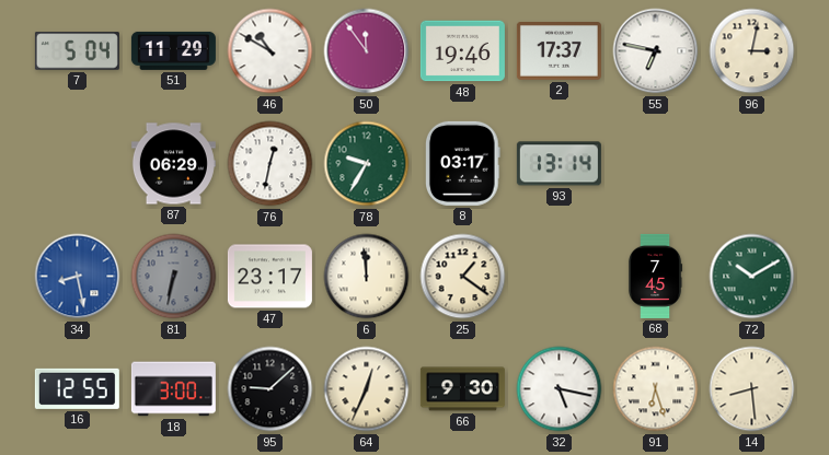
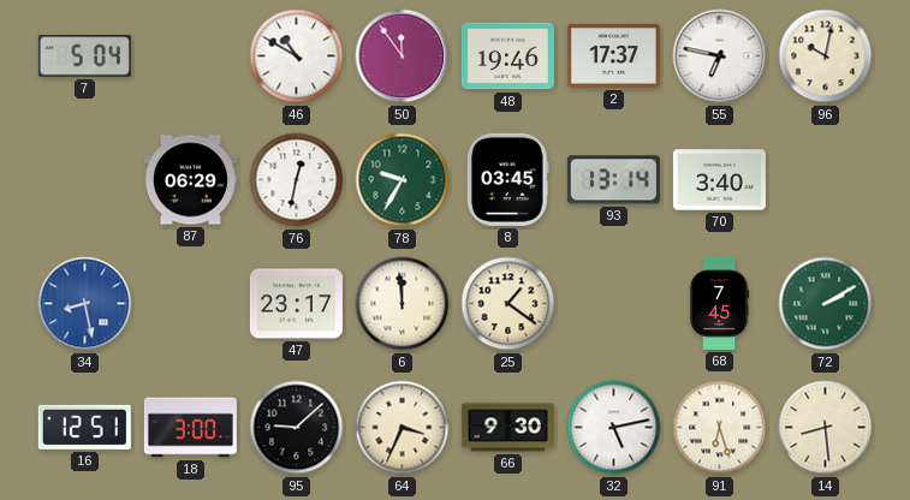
51: 11:29 -> none (173, 50)
96: 3:02 -> 10:02 (826, 56)
8: 03:17 -> 03:45 (507, 179)
70: none -> 3:40 (719, 180)
81: 6:32 -> none (174, 277)
72: 10:10 -> 2:10 (826, 304)
16: 12:55 -> 12:51 (84, 427)
64: 12:34 -> 3:34 (403, 428)
32: 5:17 -> 5:13 (614, 428)
